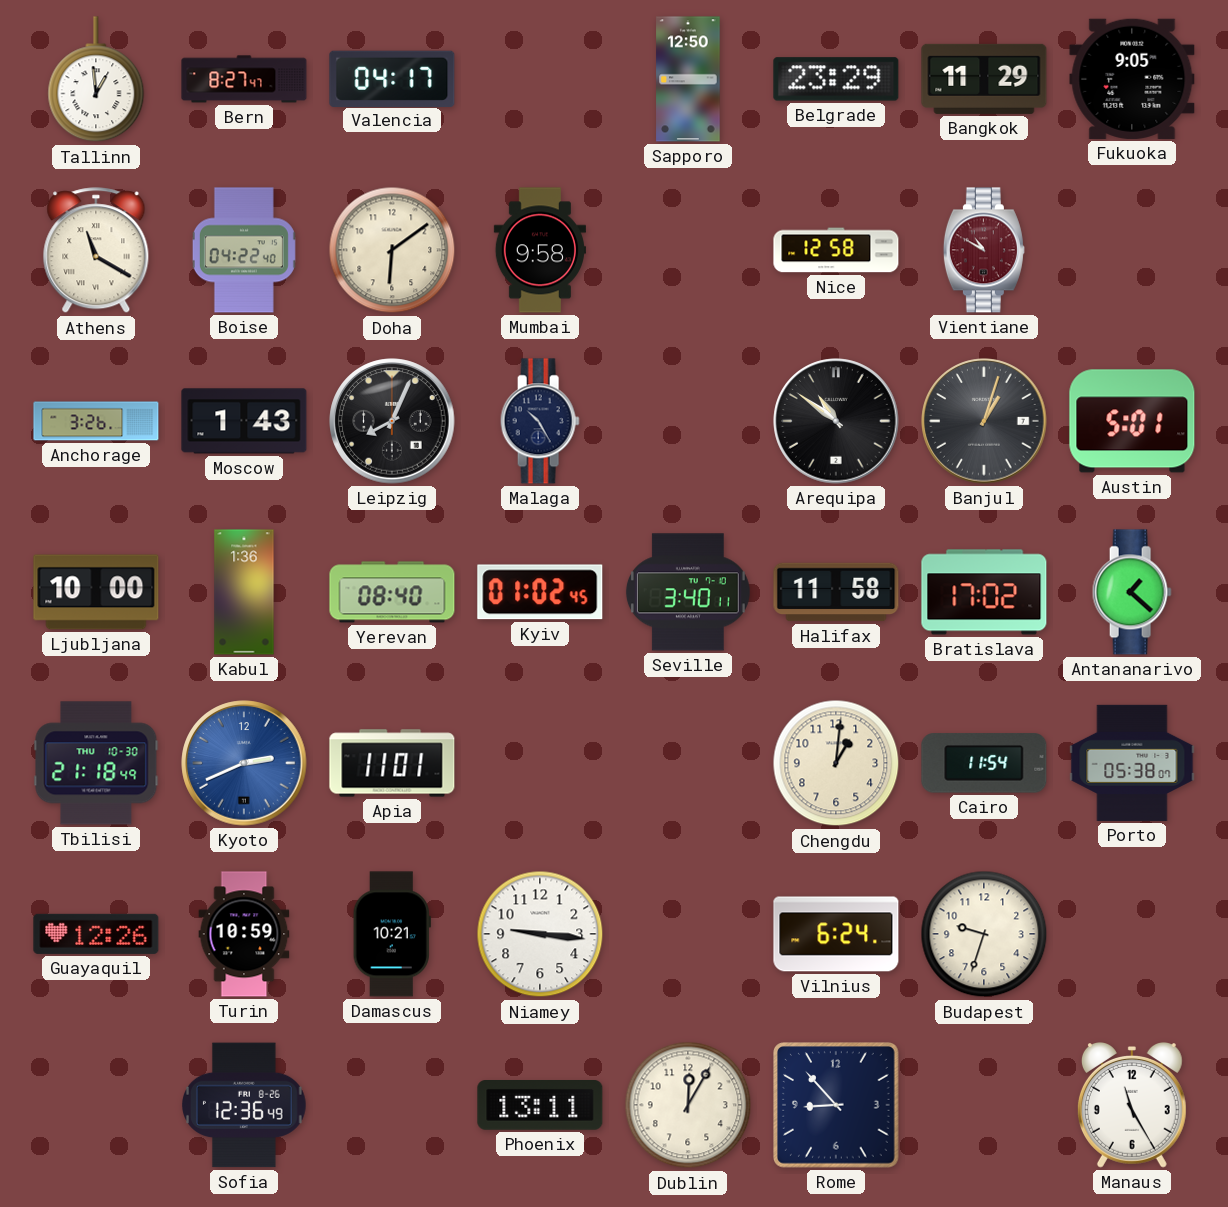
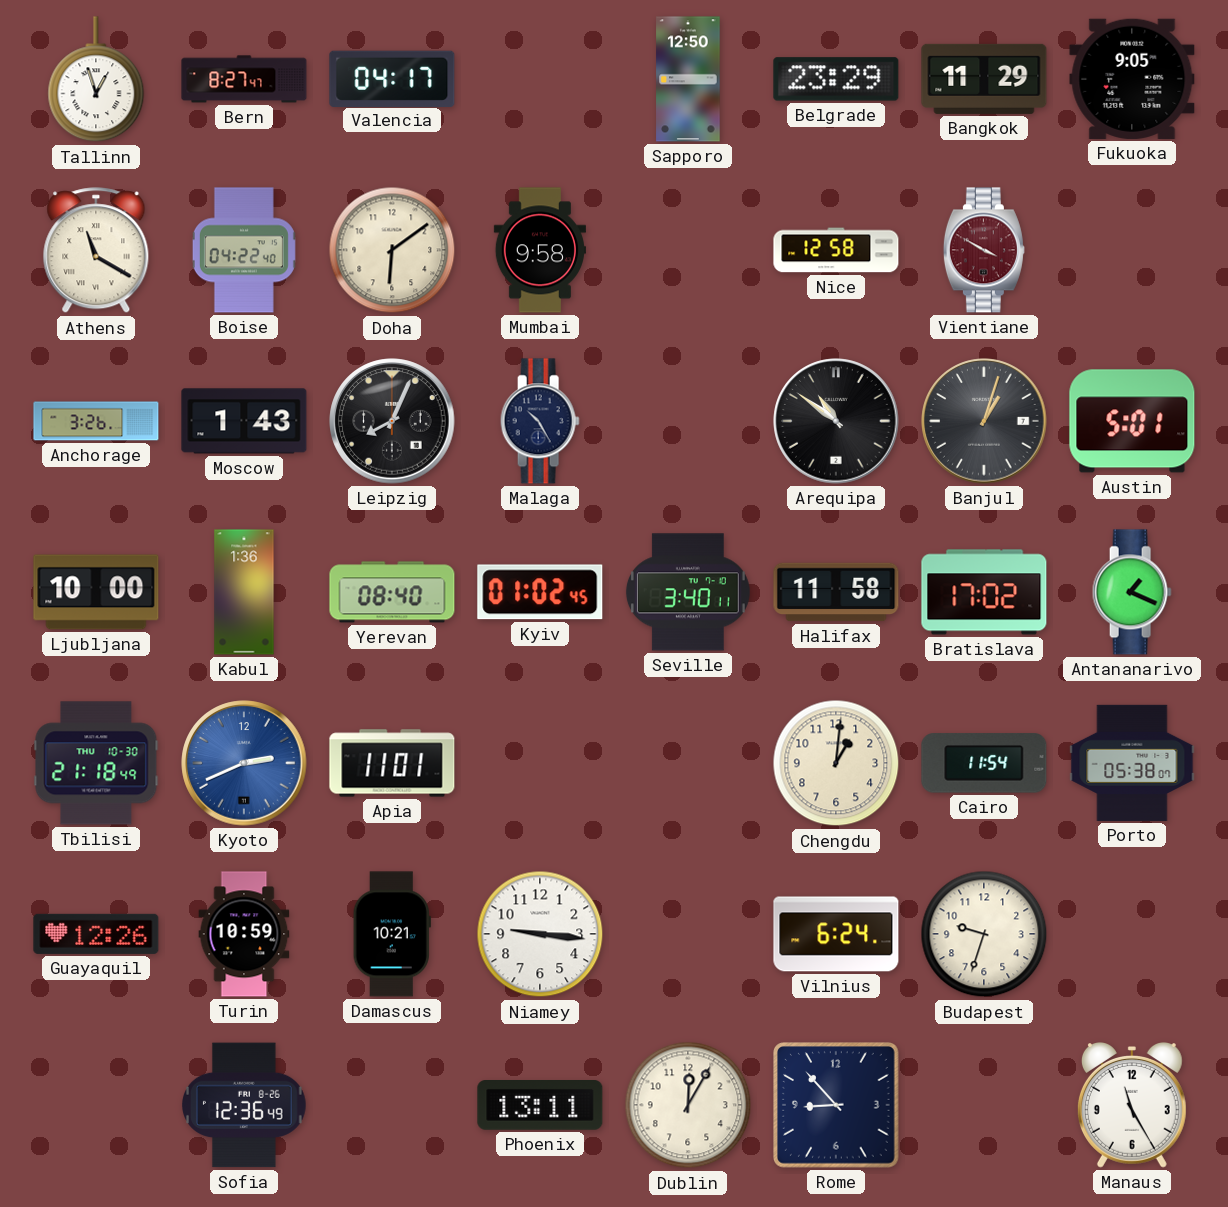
Tallinn: 12:59 -> 12:57 (96, 80)
Vientiane: 10:50 -> 3:50 (984, 250)
Antananarivo: 1:22 -> 1:19 (1132, 592)
